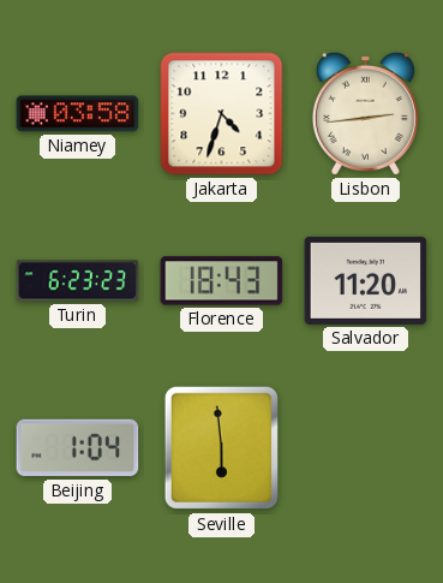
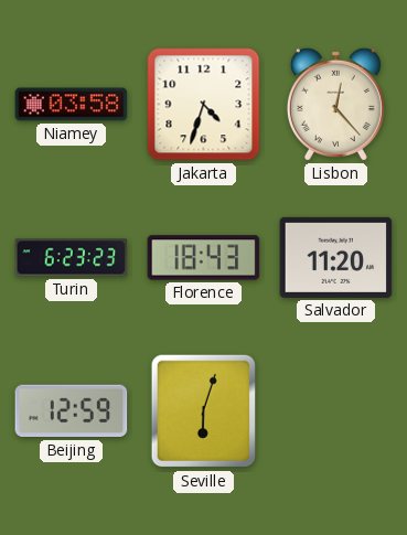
Lisbon: 2:44 -> 12:23 (335, 104)
Beijing: 1:04 -> 12:59 (72, 411)
Seville: 5:59 -> 6:03 (203, 411)
